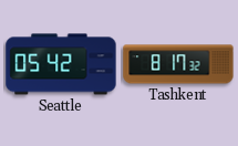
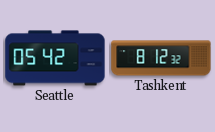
Tashkent: 8:17 -> 8:12 (161, 58)
